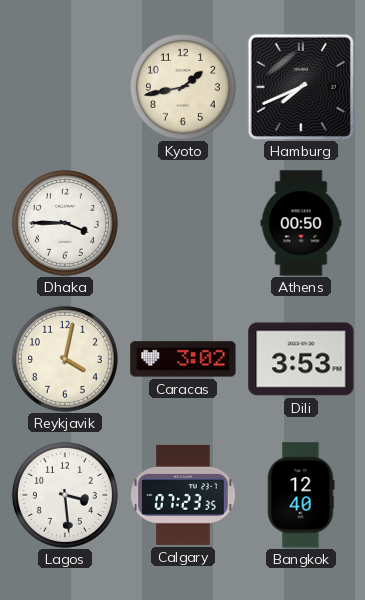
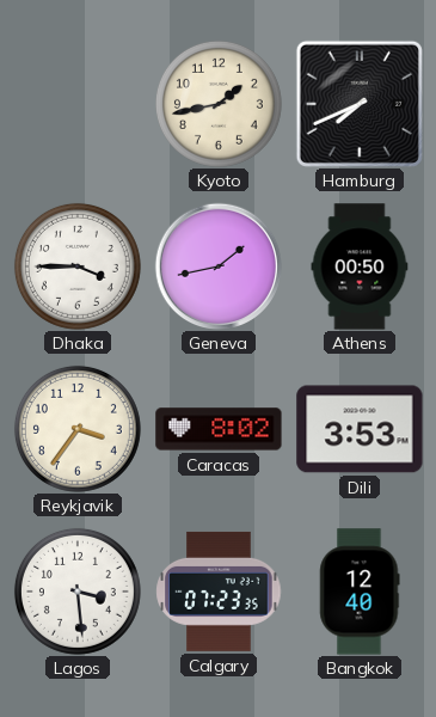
Geneva: none -> 1:43 (217, 265)
Reykjavik: 4:02 -> 3:36 (78, 429)
Caracas: 3:02 -> 8:02 (219, 429)
